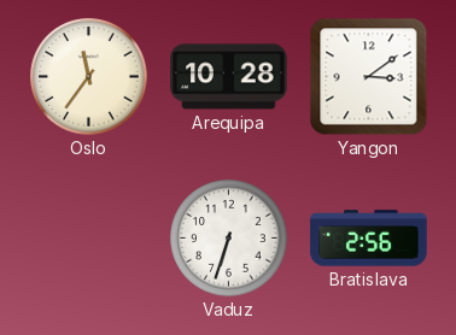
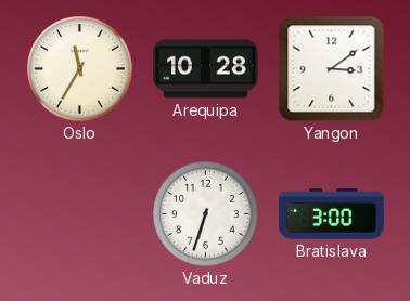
Oslo: 11:36 -> 11:35 (80, 69)
Bratislava: 2:56 -> 3:00 (332, 214)
